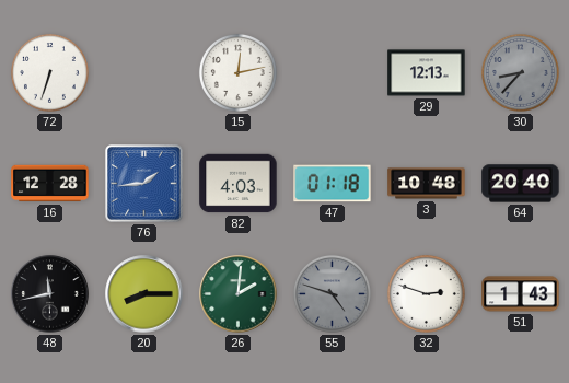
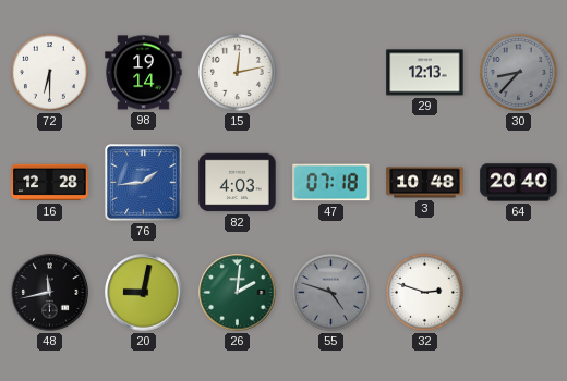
72: 6:33 -> 6:30 (49, 72)
98: none -> 19:14 (144, 73)
47: 01:18 -> 07:18 (331, 183)
20: 8:15 -> 9:02 (144, 293)
51: 1:43 -> none (521, 294)
